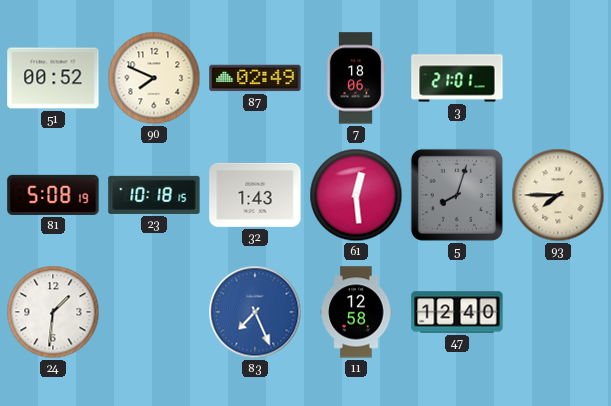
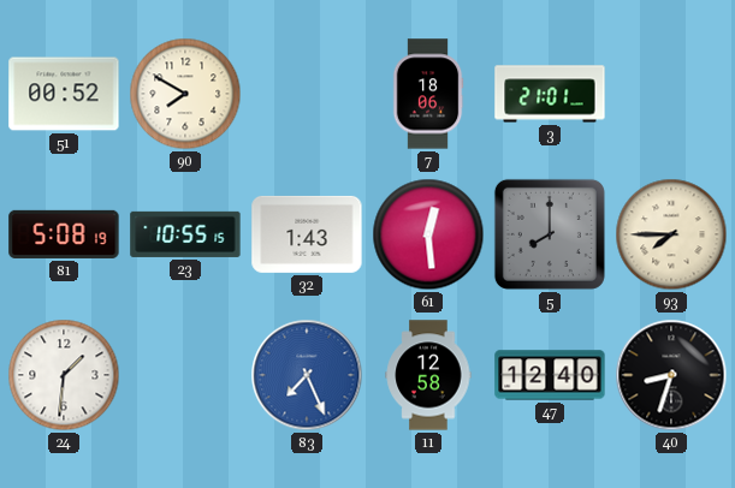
90: 7:49 -> 7:50 (185, 94)
87: 02:49 -> none (255, 78)
23: 10:18 -> 10:55 (185, 234)
5: 8:03 -> 8:00 (550, 234)
40: none -> 8:33 (671, 375)
